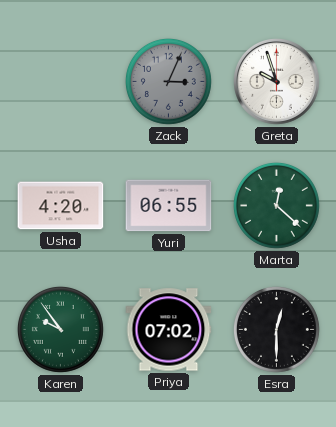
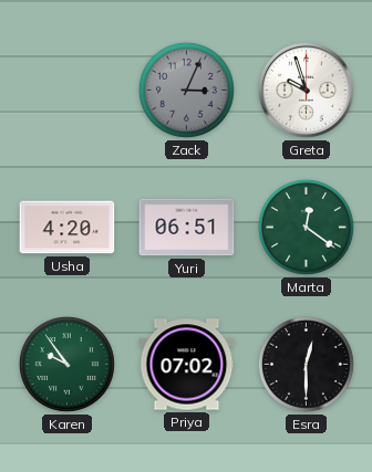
Yuri: 06:55 -> 06:51 (187, 228)
Marta: 12:22 -> 12:21 (306, 227)
